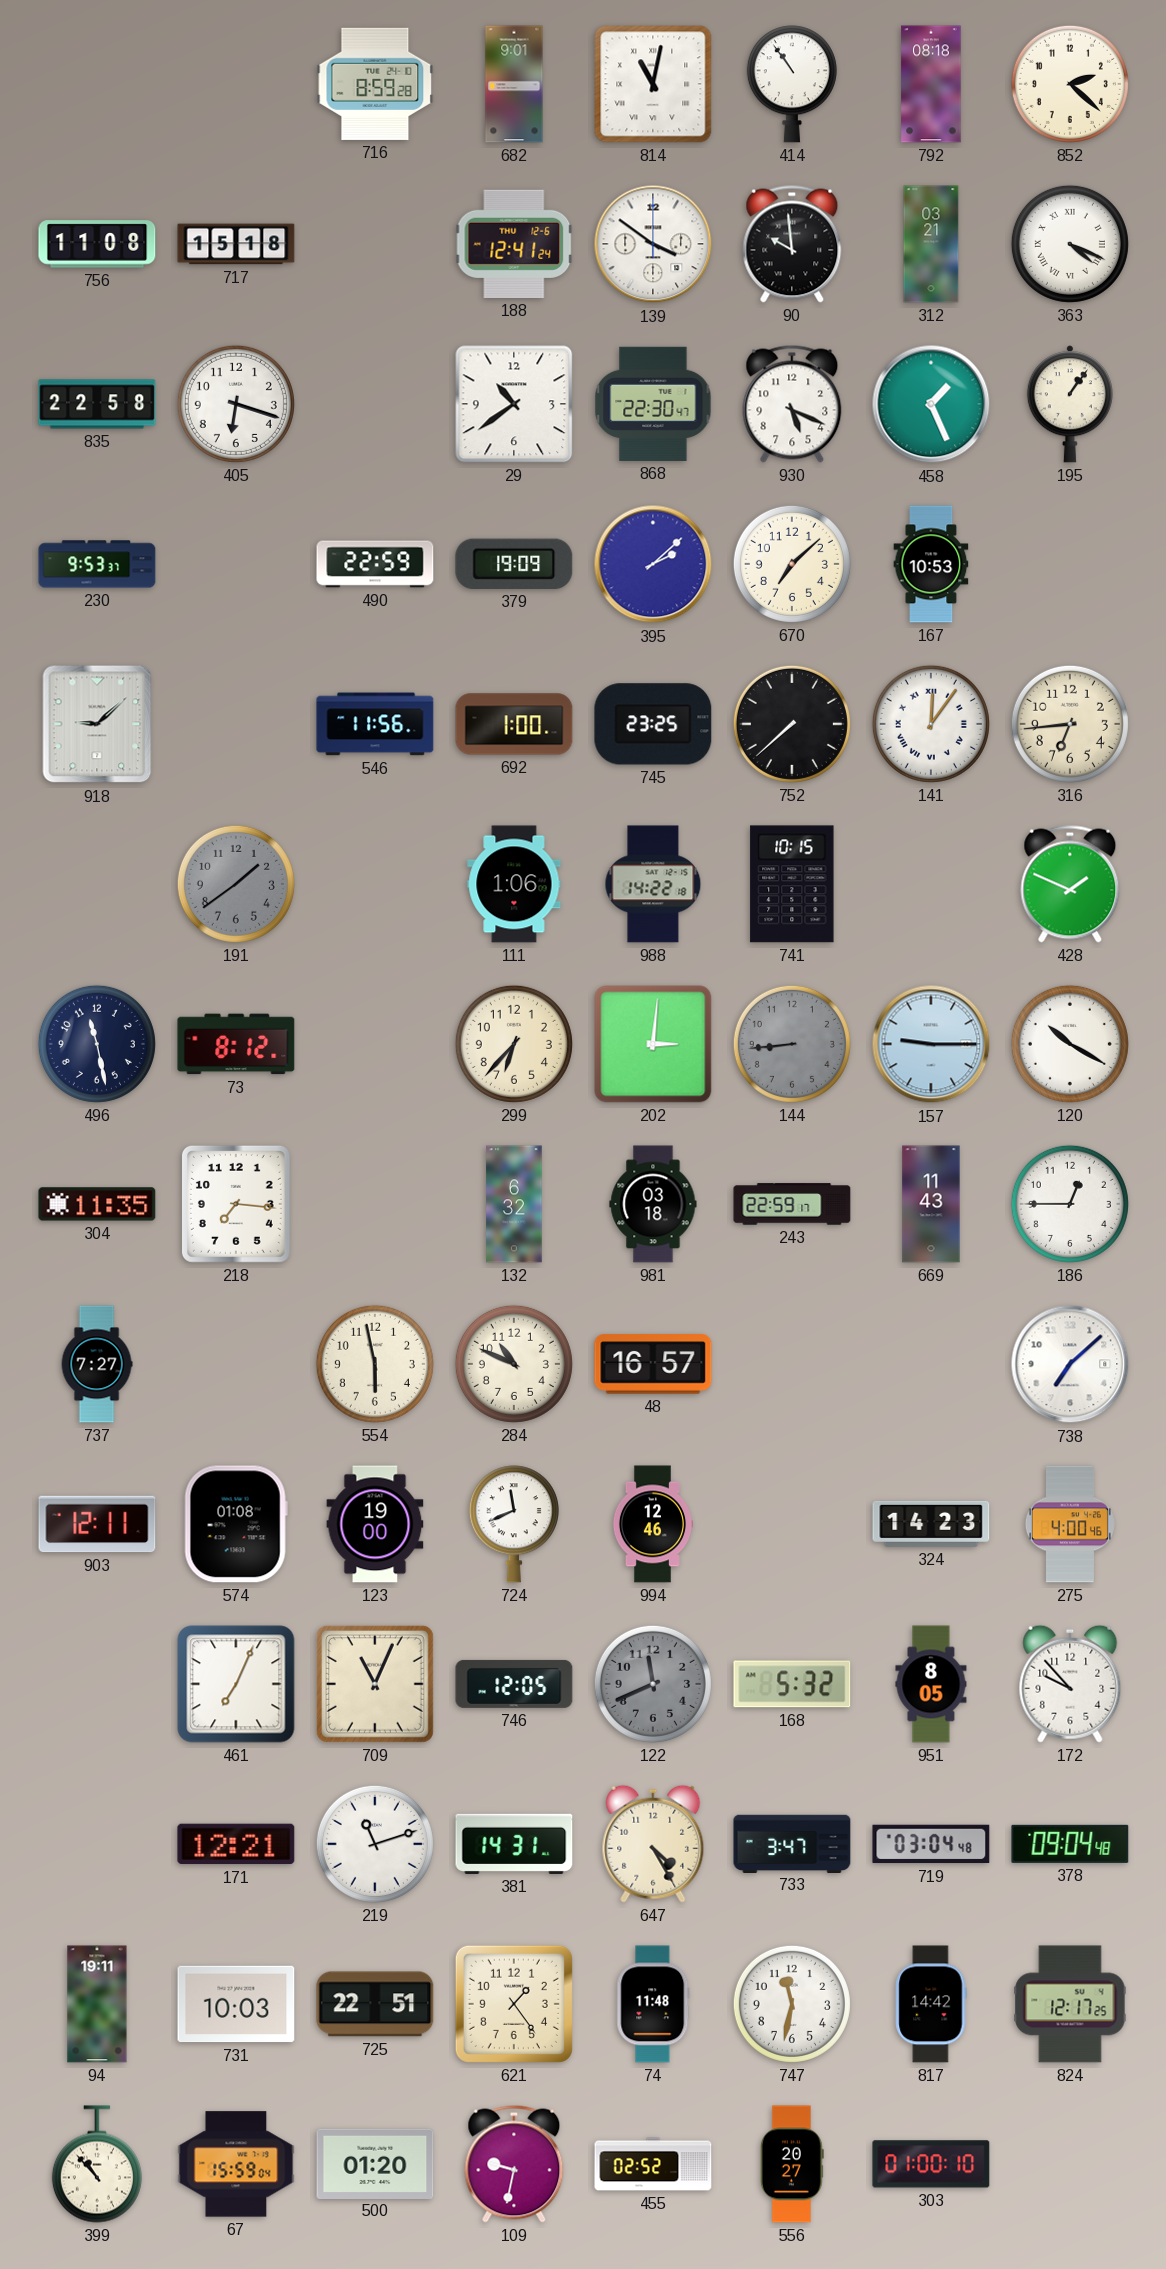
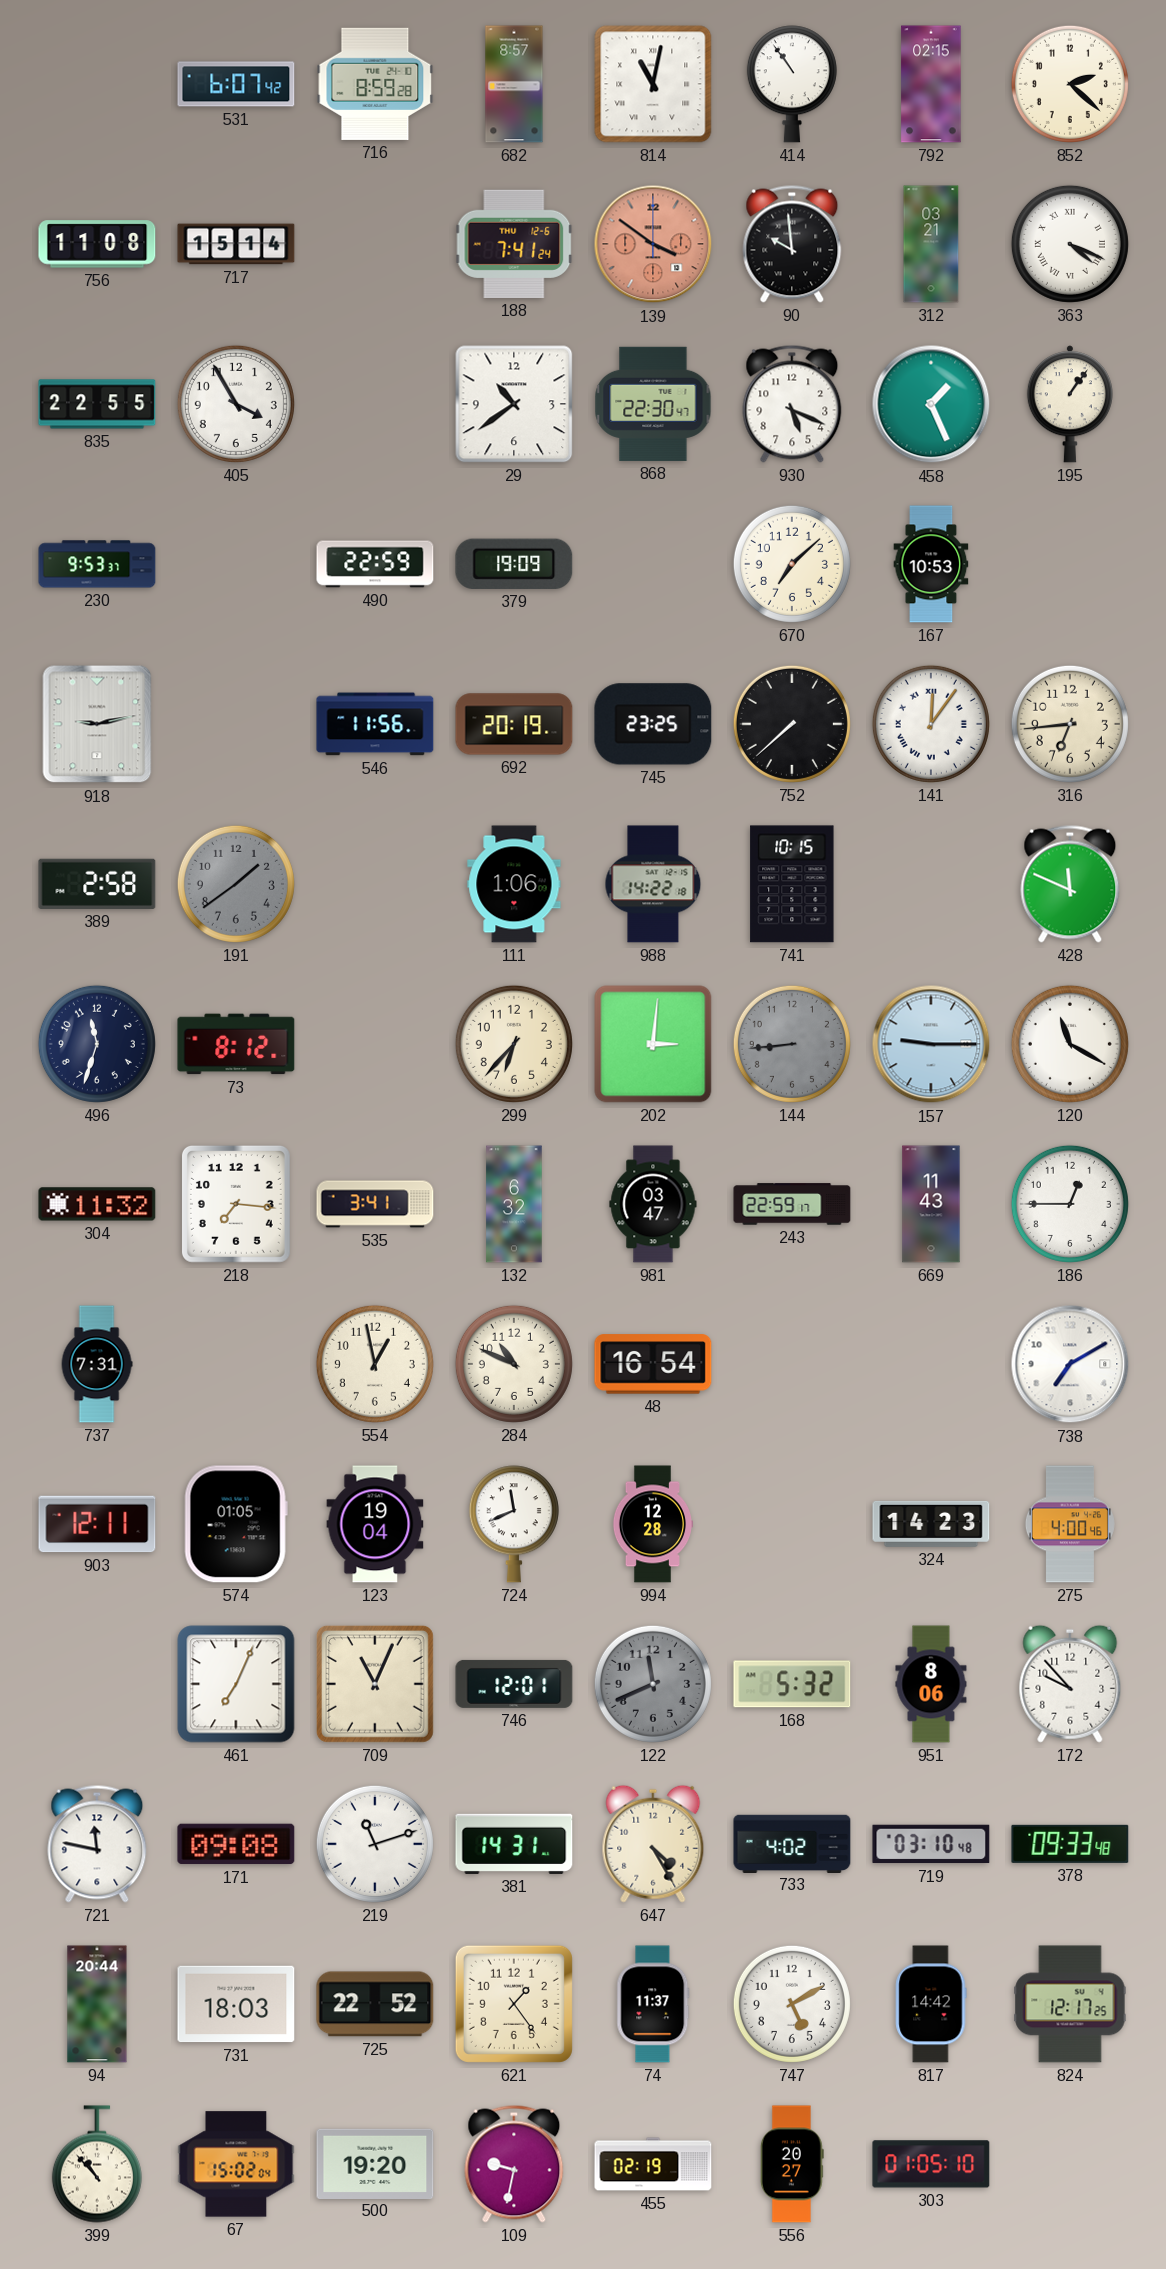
531: none -> 6:07 (236, 84)
682: 9:01 -> 8:57 (514, 84)
792: 08:18 -> 02:15 (931, 84)
717: 15:18 -> 15:14 (236, 244)
188: 12:41 -> 7:41 (514, 244)
139 dial: white -> salmon (653, 244)
835: 22:58 -> 22:55 (97, 404)
405: 6:18 -> 3:55 (236, 404)
395: 2:08 -> none (653, 564)
918: 9:08 -> 9:13 (97, 724)
692: 1:00 -> 20:19 (514, 724)
389: none -> 2:58 (97, 884)
428: 1:49 -> 11:49 (1070, 884)
496: 11:28 -> 11:33 (97, 1044)
120: 10:20 -> 11:20 (1070, 1044)
304: 11:35 -> 11:32 (97, 1204)
535: none -> 3:41 (375, 1204)
981: 03:18 -> 03:47 (653, 1204)
737: 7:27 -> 7:31 (97, 1364)
554: 5:58 -> 12:58 (375, 1364)
48: 16:57 -> 16:54 (653, 1364)
738: 7:08 -> 7:10 (1070, 1364)
574: 01:08 -> 01:05 (236, 1524)
123: 19:00 -> 19:04 (375, 1524)
994: 12:46 -> 12:28 (652, 1524)
746: 12:05 -> 12:01 (514, 1684)
951: 8:05 -> 8:06 (931, 1684)
721: none -> 11:47 (97, 1844)
171: 12:21 -> 09:08 (236, 1844)
733: 3:47 -> 4:02 (792, 1843)
719: 03:04 -> 03:10 (931, 1844)
378: 09:04 -> 09:33 (1070, 1844)
94: 19:11 -> 20:44 (97, 2004)
731: 10:03 -> 18:03 (236, 2004)
725: 22:51 -> 22:52 (375, 2004)
74: 11:48 -> 11:37 (653, 2004)
747: 11:32 -> 5:10 (792, 2004)
67: 15:59 -> 15:02 (236, 2164)
500: 01:20 -> 19:20 (375, 2163)
455: 02:52 -> 02:19 (653, 2164)
303: 01:00 -> 01:05 (931, 2164)
